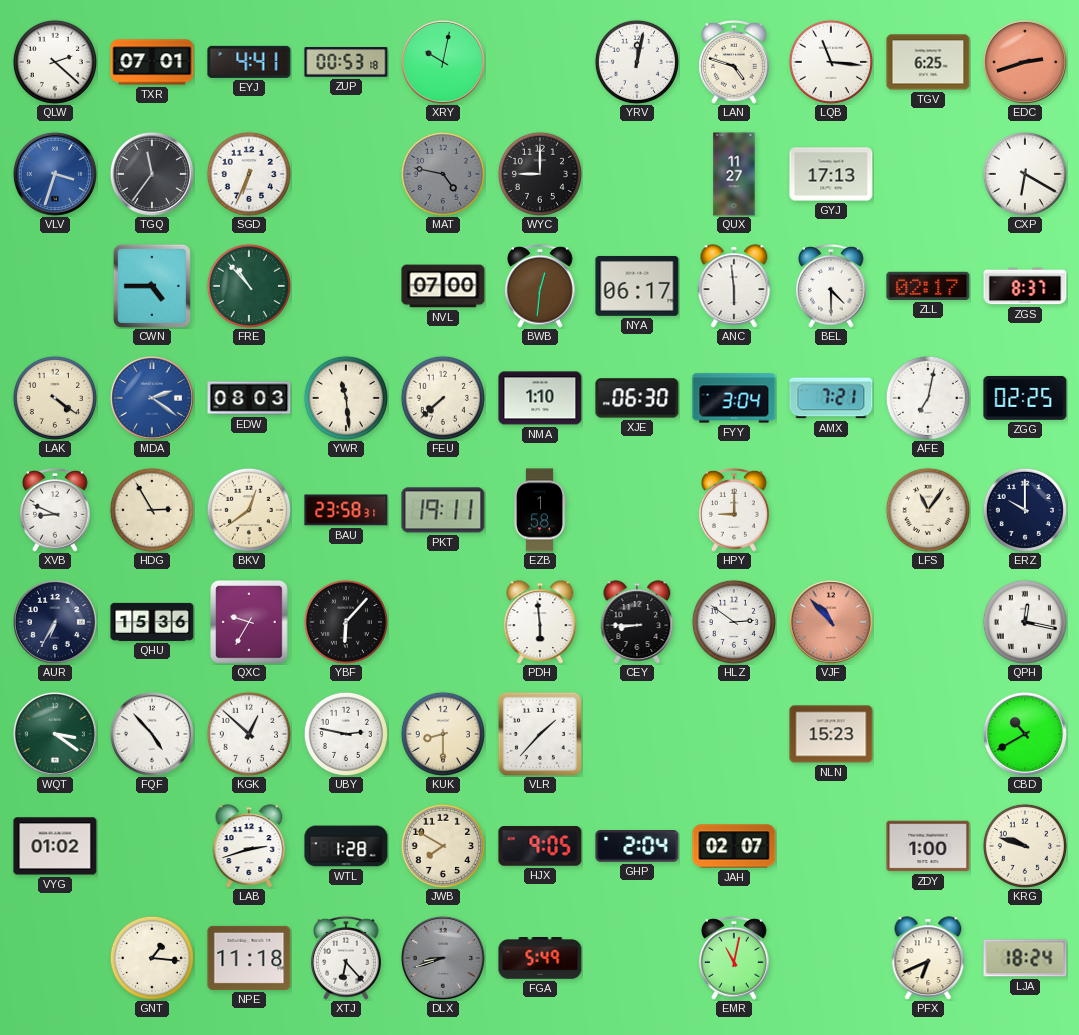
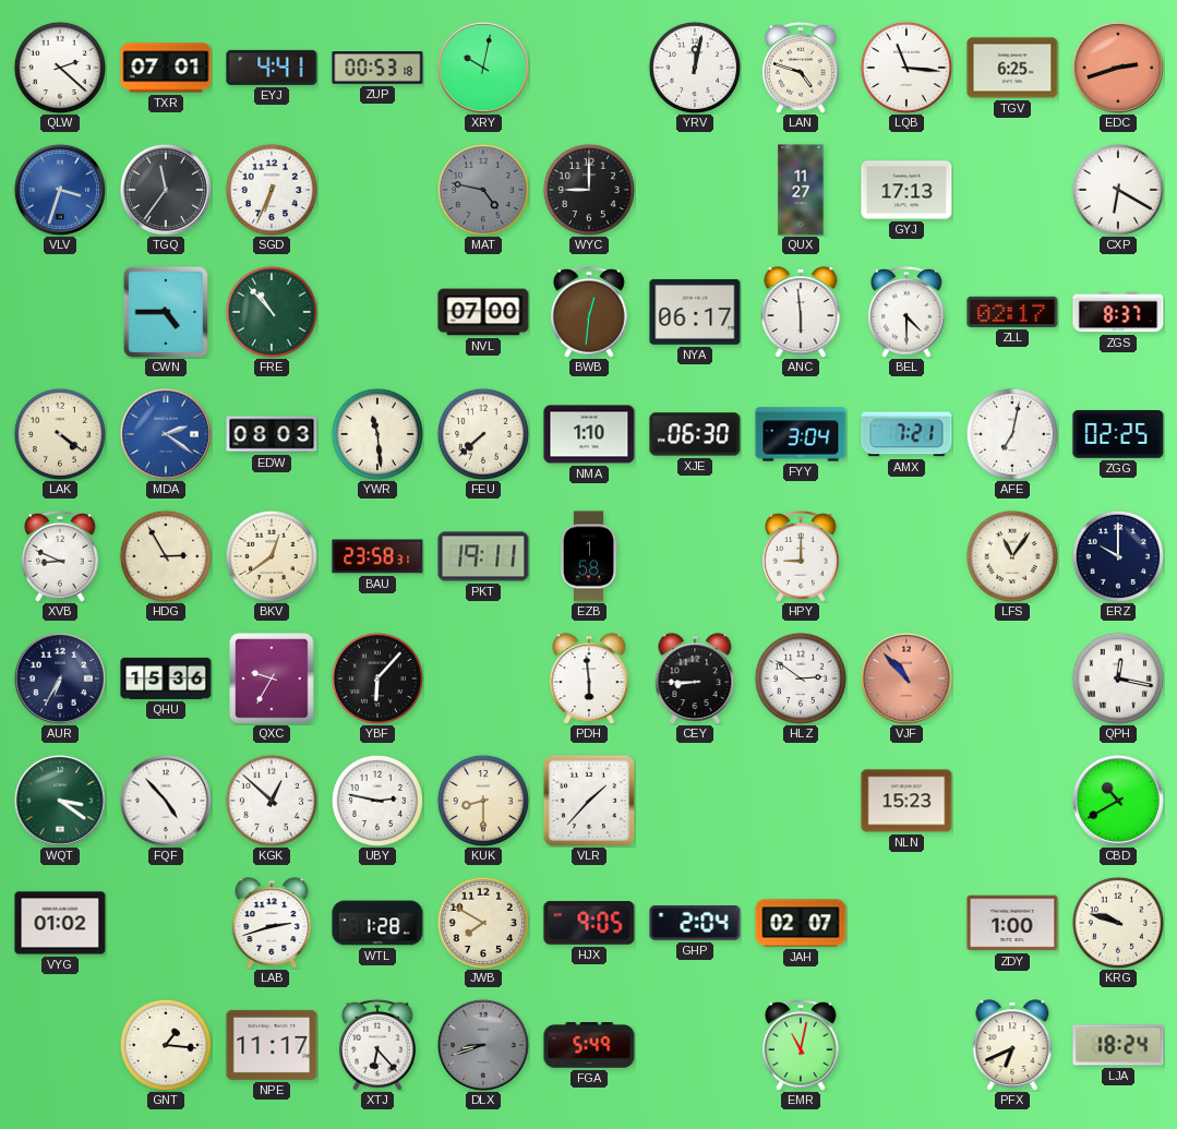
NPE: 11:18 -> 11:17 (272, 1045)
